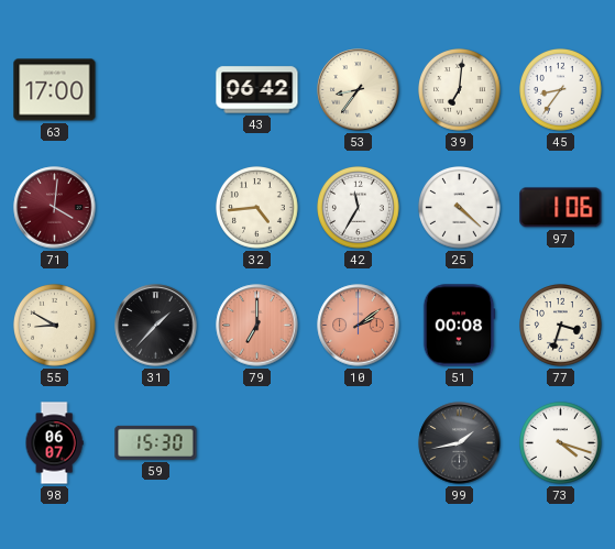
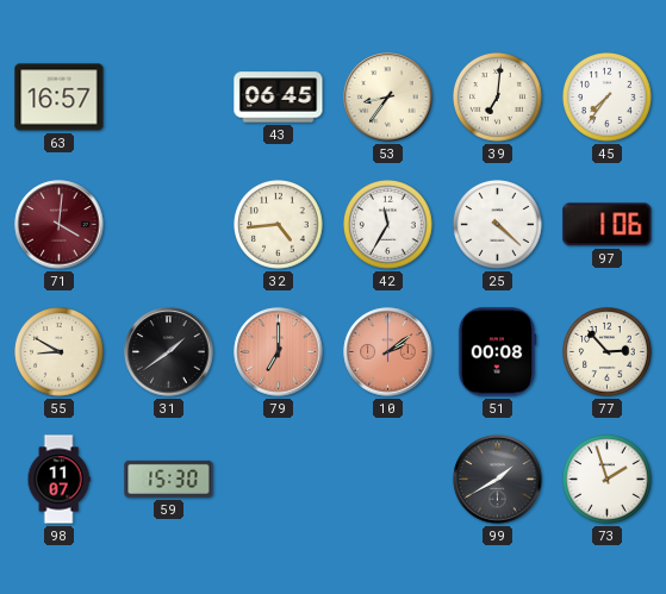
63: 17:00 -> 16:57 (60, 98)
43: 06:42 -> 06:45 (279, 98)
45: 8:36 -> 7:36 (608, 98)
31: 1:37 -> 1:39 (169, 352)
77: 3:33 -> 2:53 (608, 352)
98: 06:07 -> 11:07 (58, 480)
99: 1:43 -> 1:40 (498, 480)
73: 4:18 -> 1:57 (608, 480)
